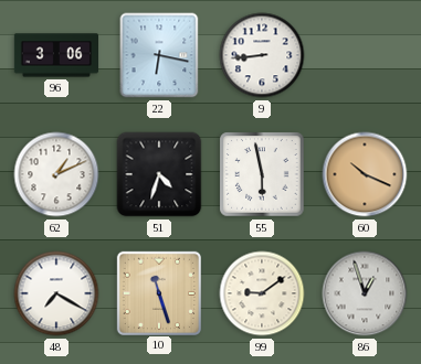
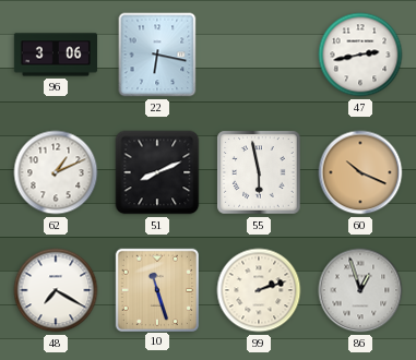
9: 8:44 -> none (262, 55)
47: none -> 2:43 (360, 55)
51: 4:33 -> 8:11 (157, 172)
99: 9:09 -> 2:12 (259, 290)
